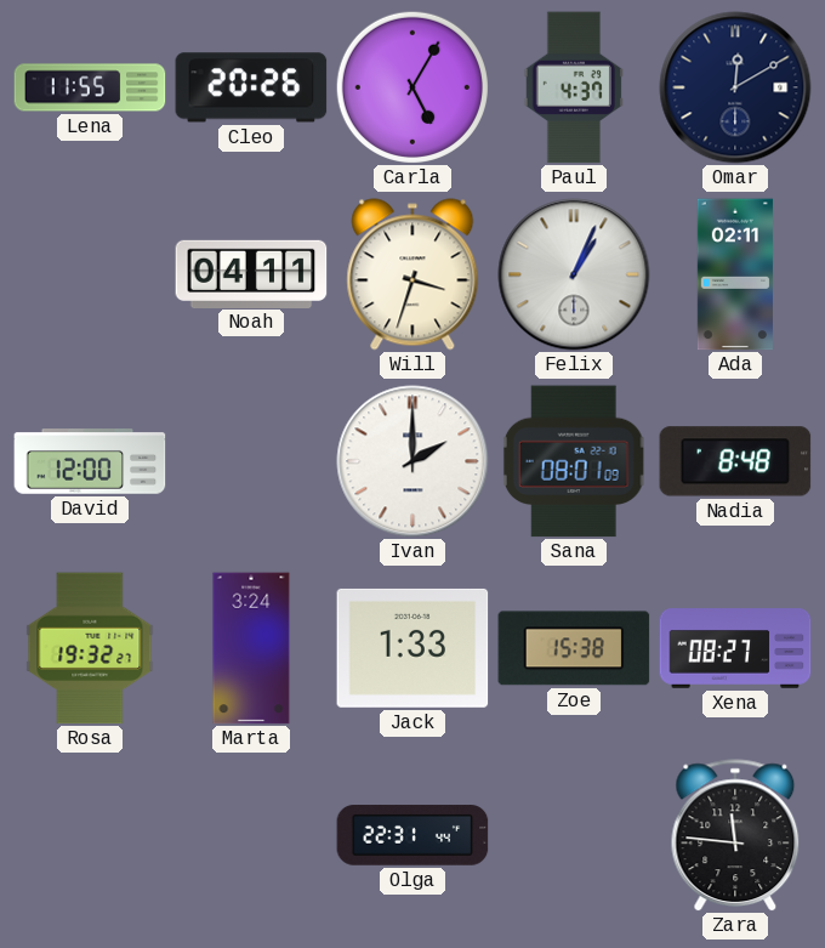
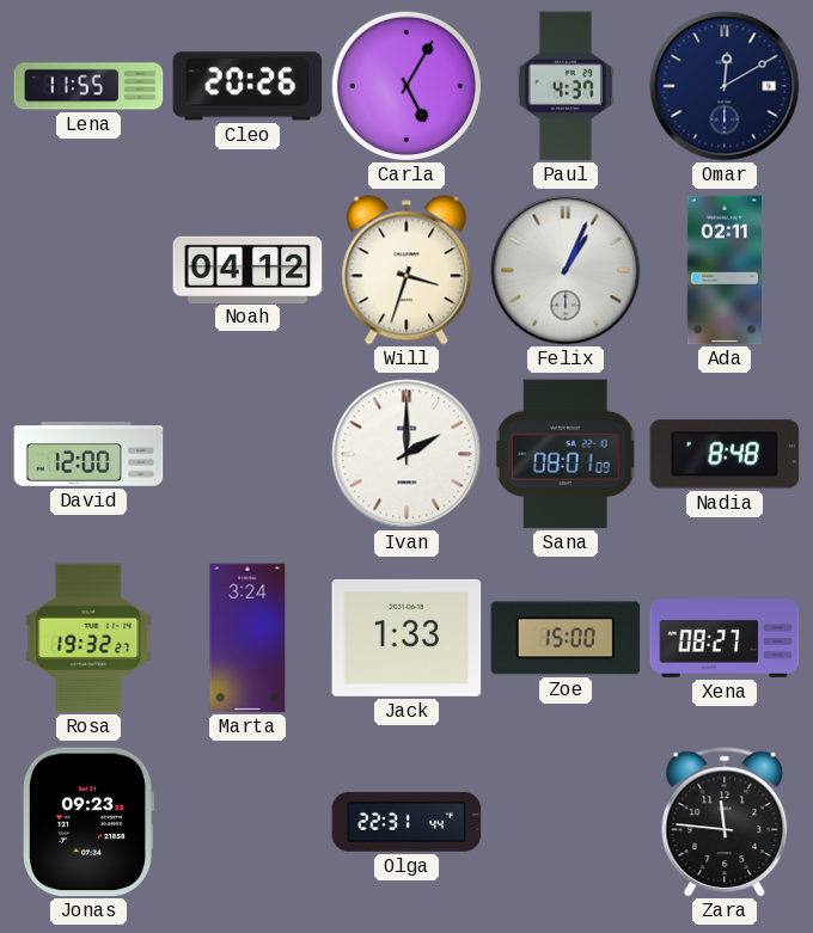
Noah: 04:11 -> 04:12 (247, 269)
Zoe: 15:38 -> 15:00 (566, 638)
Jonas: none -> 09:23 (88, 822)
